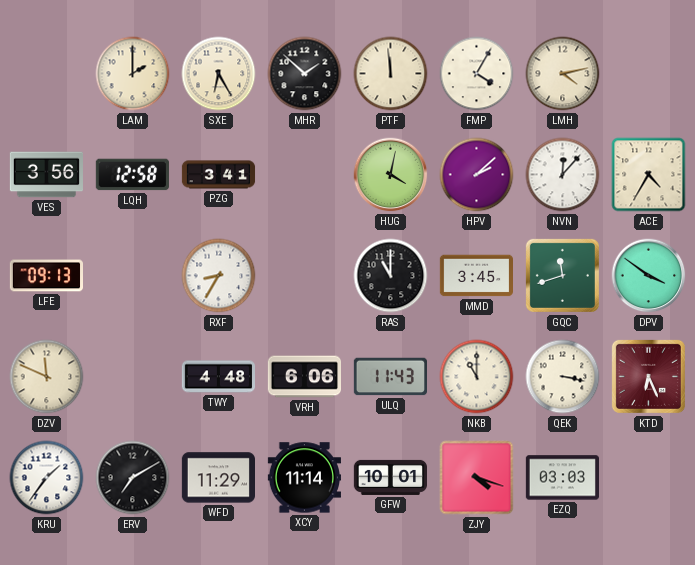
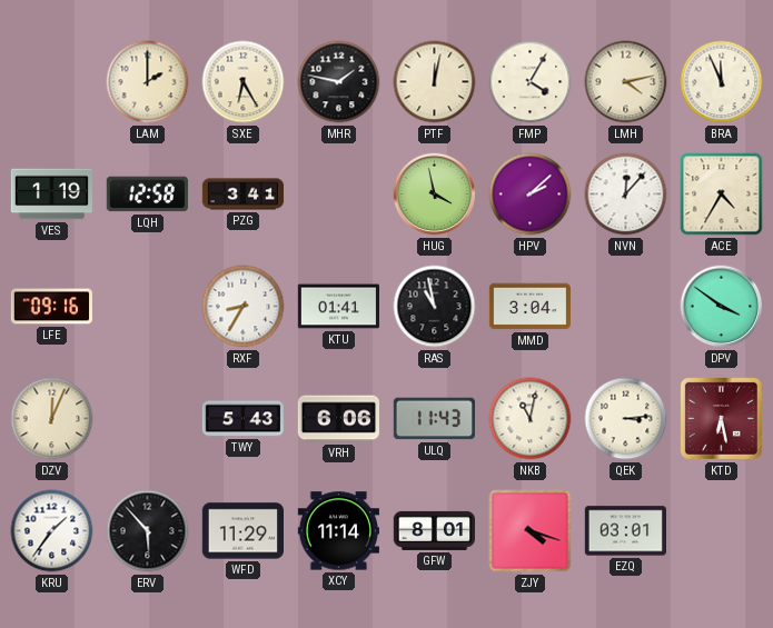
MHR: 1:52 -> 1:47 (339, 82)
PTF: 11:59 -> 12:02 (435, 82)
BRA: none -> 11:56 (722, 82)
VES: 3:56 -> 1:19 (51, 195)
HUG: 4:02 -> 3:58 (435, 195)
LFE: 09:13 -> 09:16 (51, 307)
KTU: none -> 01:41 (338, 307)
RAS: 11:00 -> 10:58 (435, 307)
MMD: 3:45 -> 3:04 (529, 307)
GQC: 11:42 -> none (562, 275)
DZV: 11:49 -> 12:04 (52, 419)
TWY: 4:48 -> 5:43 (242, 419)
NKB: 11:00 -> 11:02 (531, 419)
QEK: 3:17 -> 3:14 (626, 419)
KTD: 6:26 -> 6:28 (721, 418)
ERV: 7:10 -> 5:53 (148, 531)
GFW: 10:01 -> 8:01 (434, 530)
EZQ: 03:03 -> 03:01 (625, 531)
